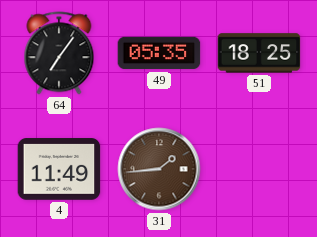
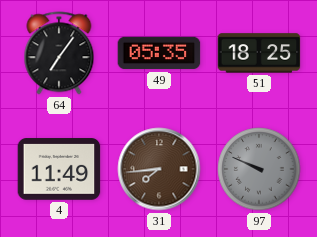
31: 1:44 -> 7:44 (159, 169)
97: none -> 9:49 (259, 169)
